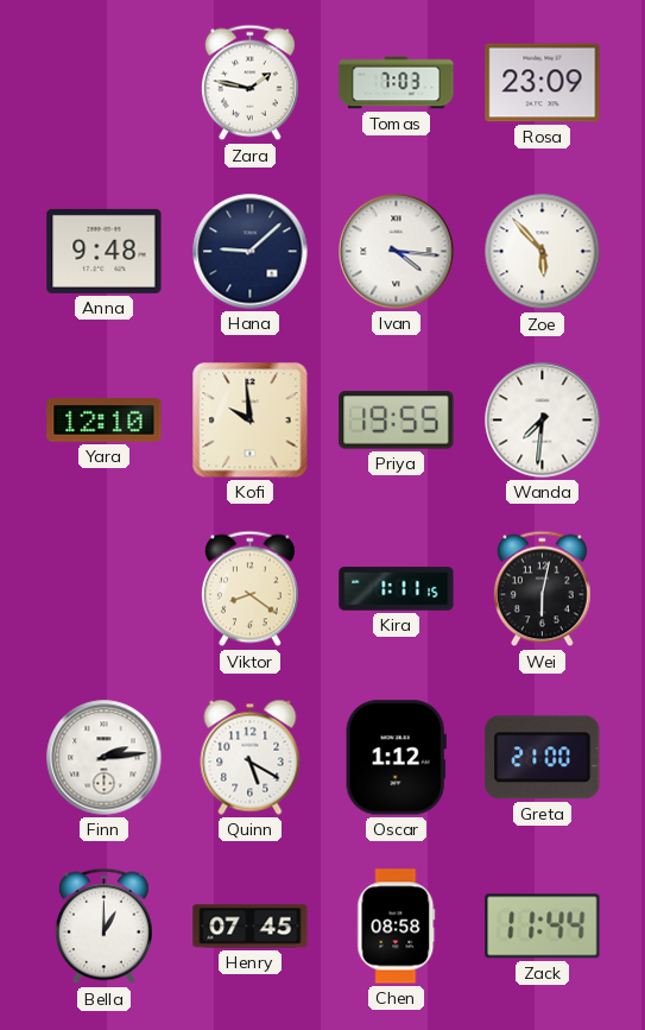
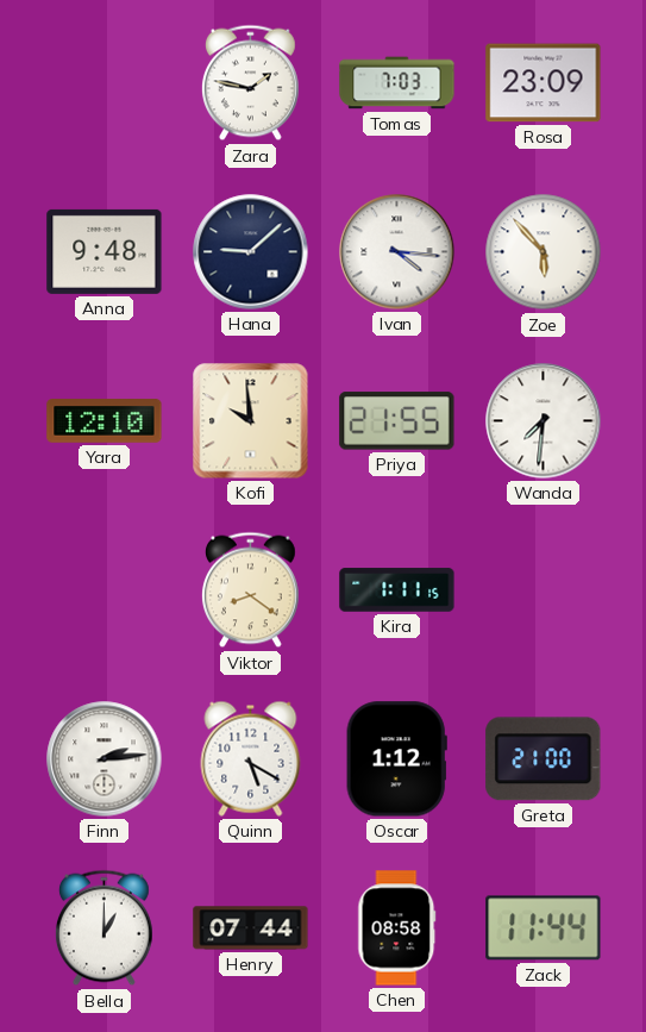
Priya: 19:55 -> 21:55 (397, 421)
Wei: 6:02 -> none (543, 589)
Henry: 07:45 -> 07:44 (251, 928)
